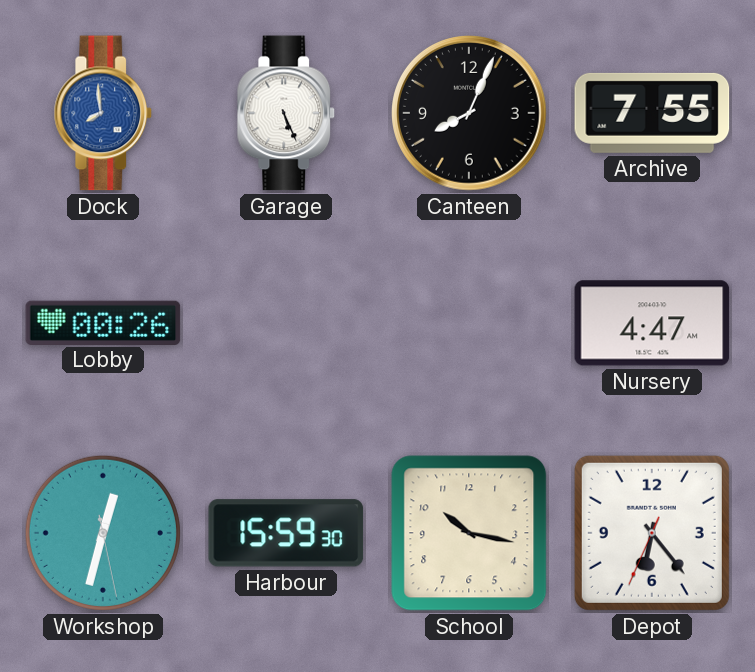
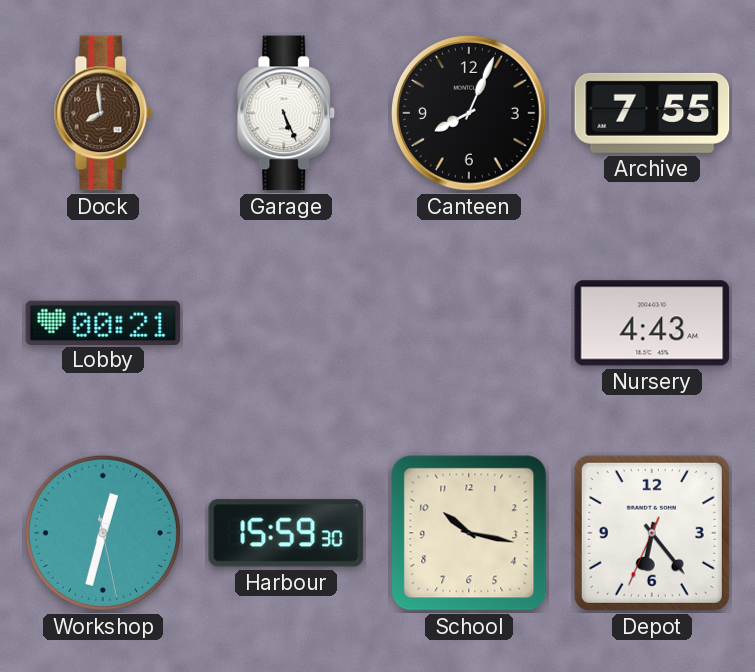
Dock dial: blue -> brown (103, 113)
Lobby: 00:26 -> 00:21 (103, 322)
Nursery: 4:47 -> 4:43 (652, 323)
